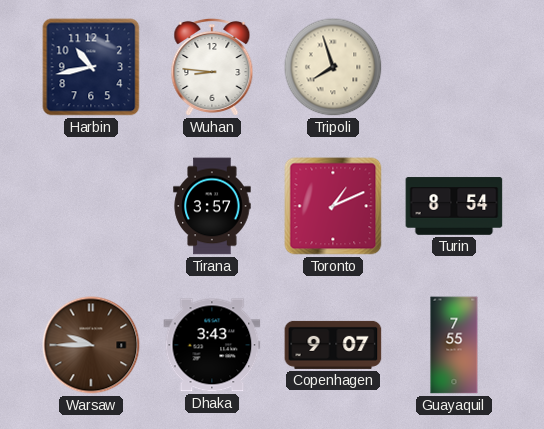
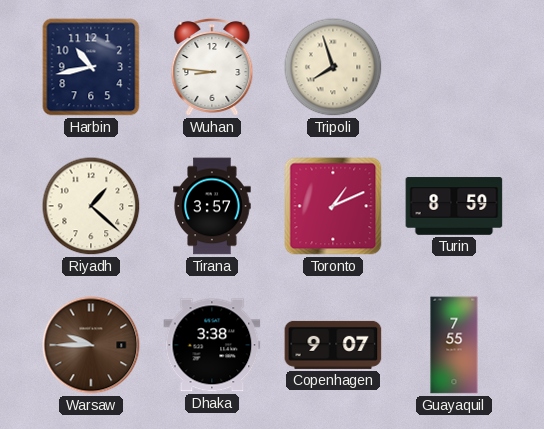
Riyadh: none -> 1:22 (91, 206)
Turin: 8:54 -> 8:59 (454, 206)
Dhaka: 3:43 -> 3:38 (212, 345)
